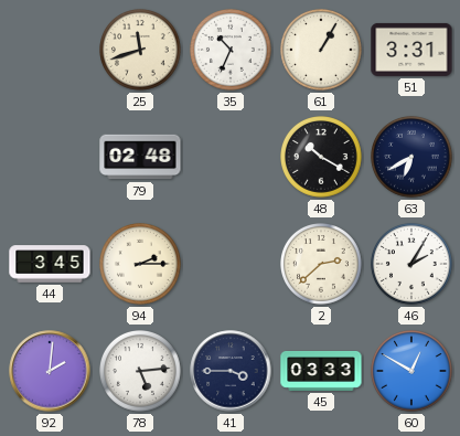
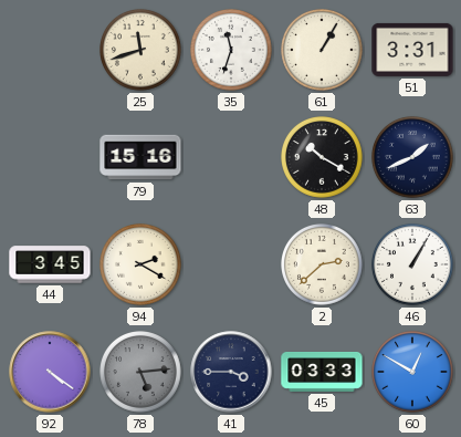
35: 10:34 -> 11:33 (232, 51)
79: 02:48 -> 15:16 (140, 157)
63: 6:40 -> 1:41 (413, 158)
94: 2:15 -> 2:20 (142, 266)
46: 2:05 -> 1:05 (413, 266)
92: 2:01 -> 4:21 (50, 372)
78 dial: white -> grey (142, 373)
